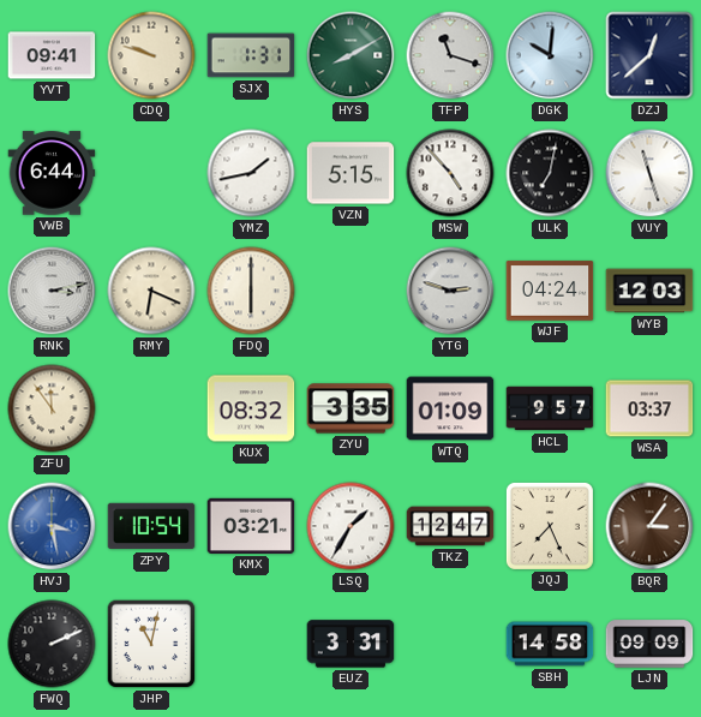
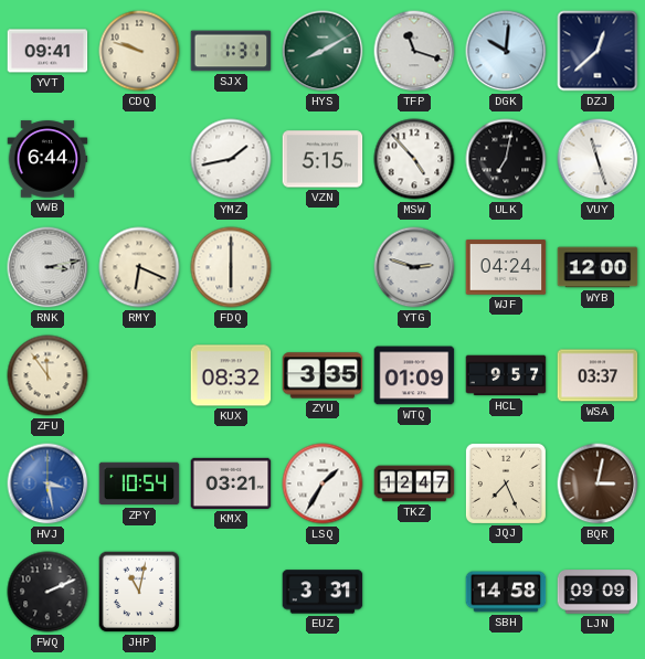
WYB: 12:03 -> 12:00 (598, 267)
BQR: 3:06 -> 3:02 (598, 483)
